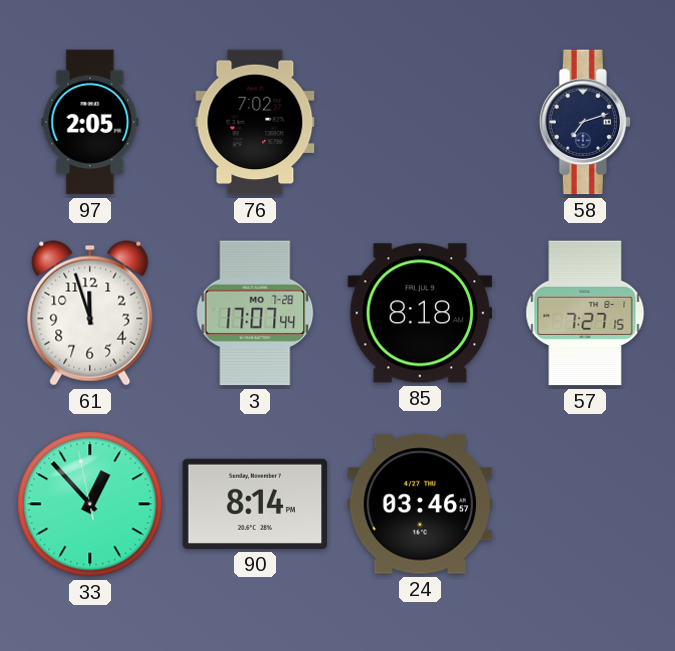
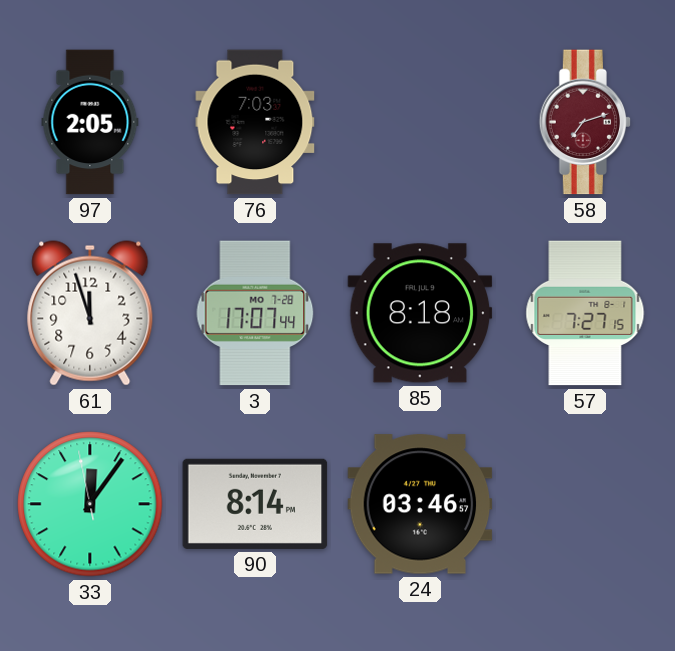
76: 7:02 -> 7:03 (255, 122)
58 dial: navy -> burgundy (585, 122)
33: 12:52 -> 12:05 (90, 504)
